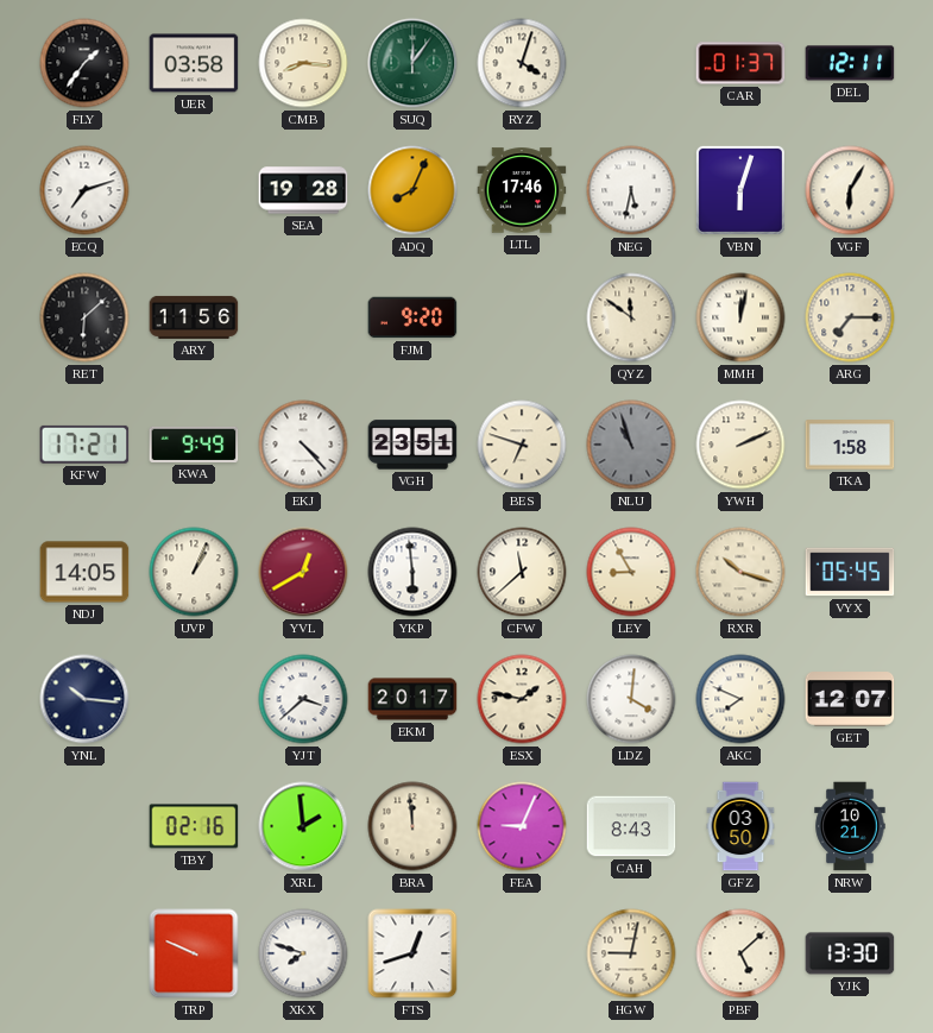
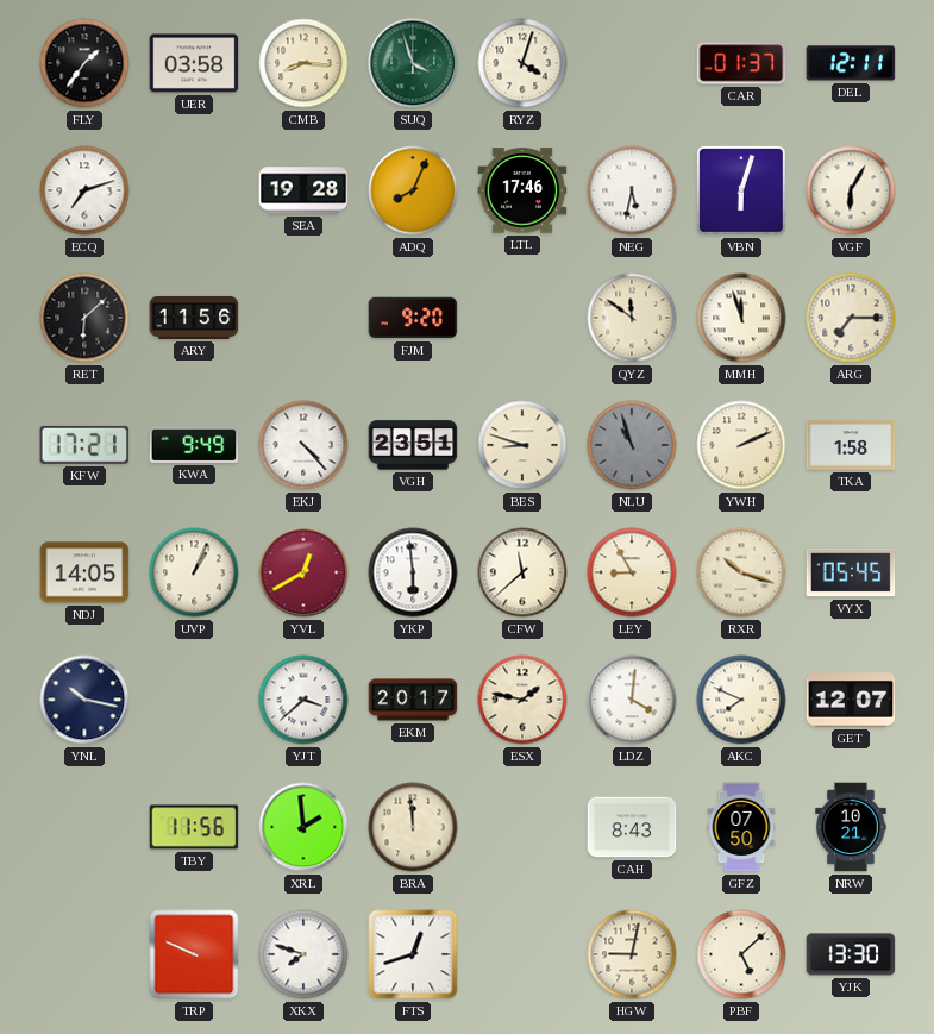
SUQ: 12:06 -> 3:57 (413, 63)
MMH: 12:02 -> 11:57 (741, 318)
BES: 6:48 -> 8:48 (522, 445)
YNL: 10:16 -> 10:17 (84, 700)
TBY: 02:16 -> 11:56 (194, 827)
FEA: 9:04 -> none (522, 826)
GFZ: 03:50 -> 07:50 (741, 827)
